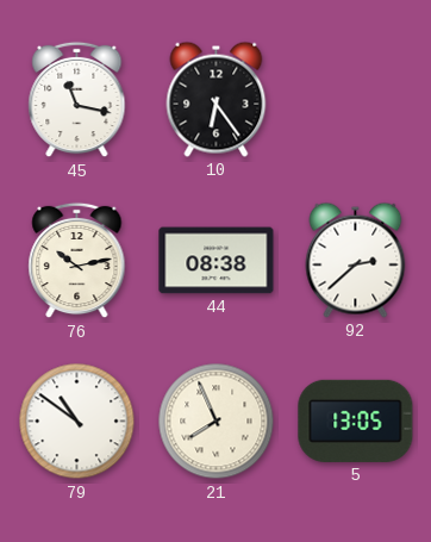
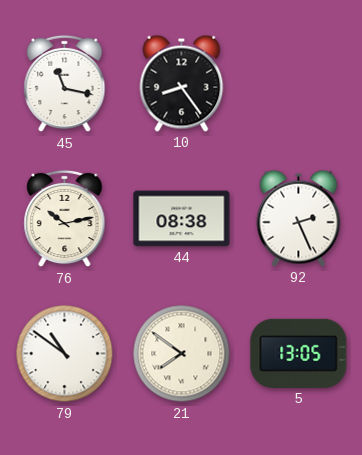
10: 6:24 -> 8:24 (182, 83)
92: 2:38 -> 2:26 (299, 218)
21: 7:56 -> 7:51 (182, 354)
